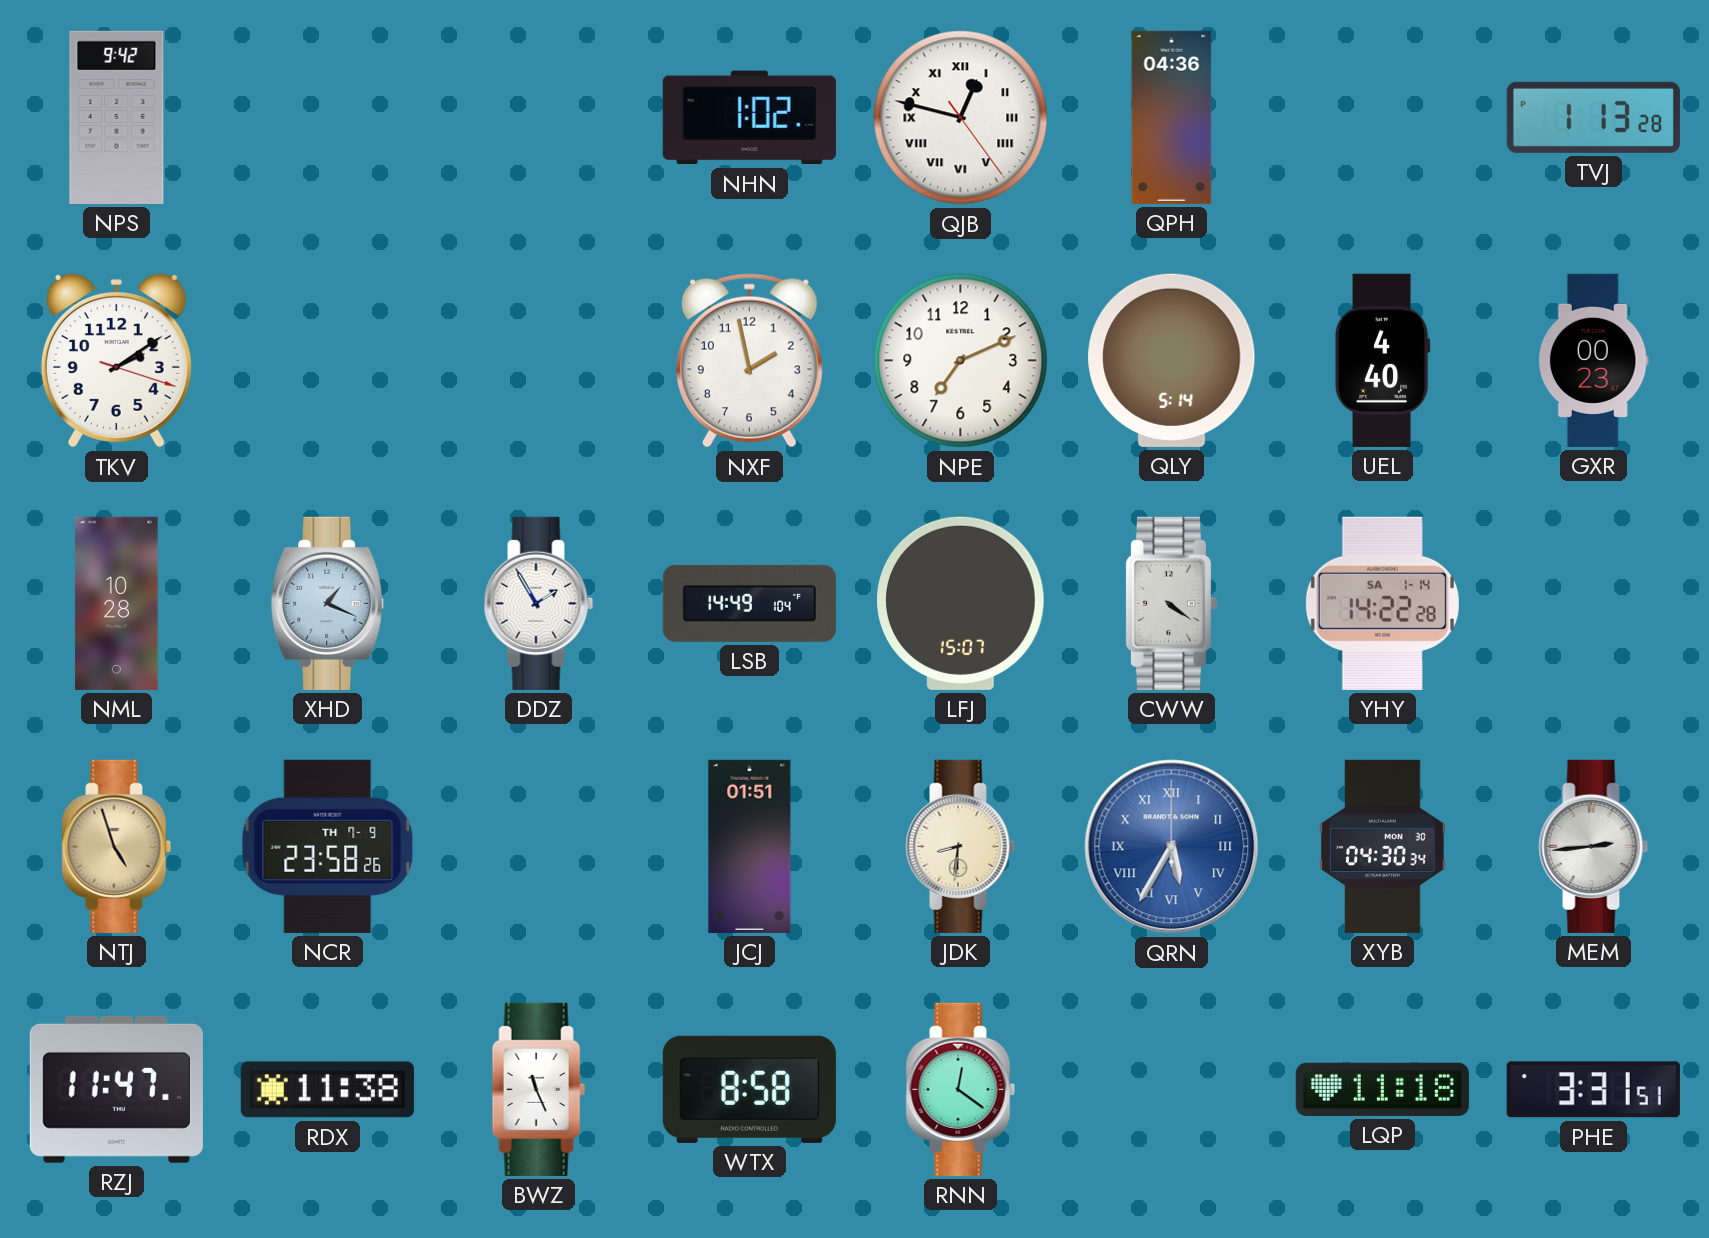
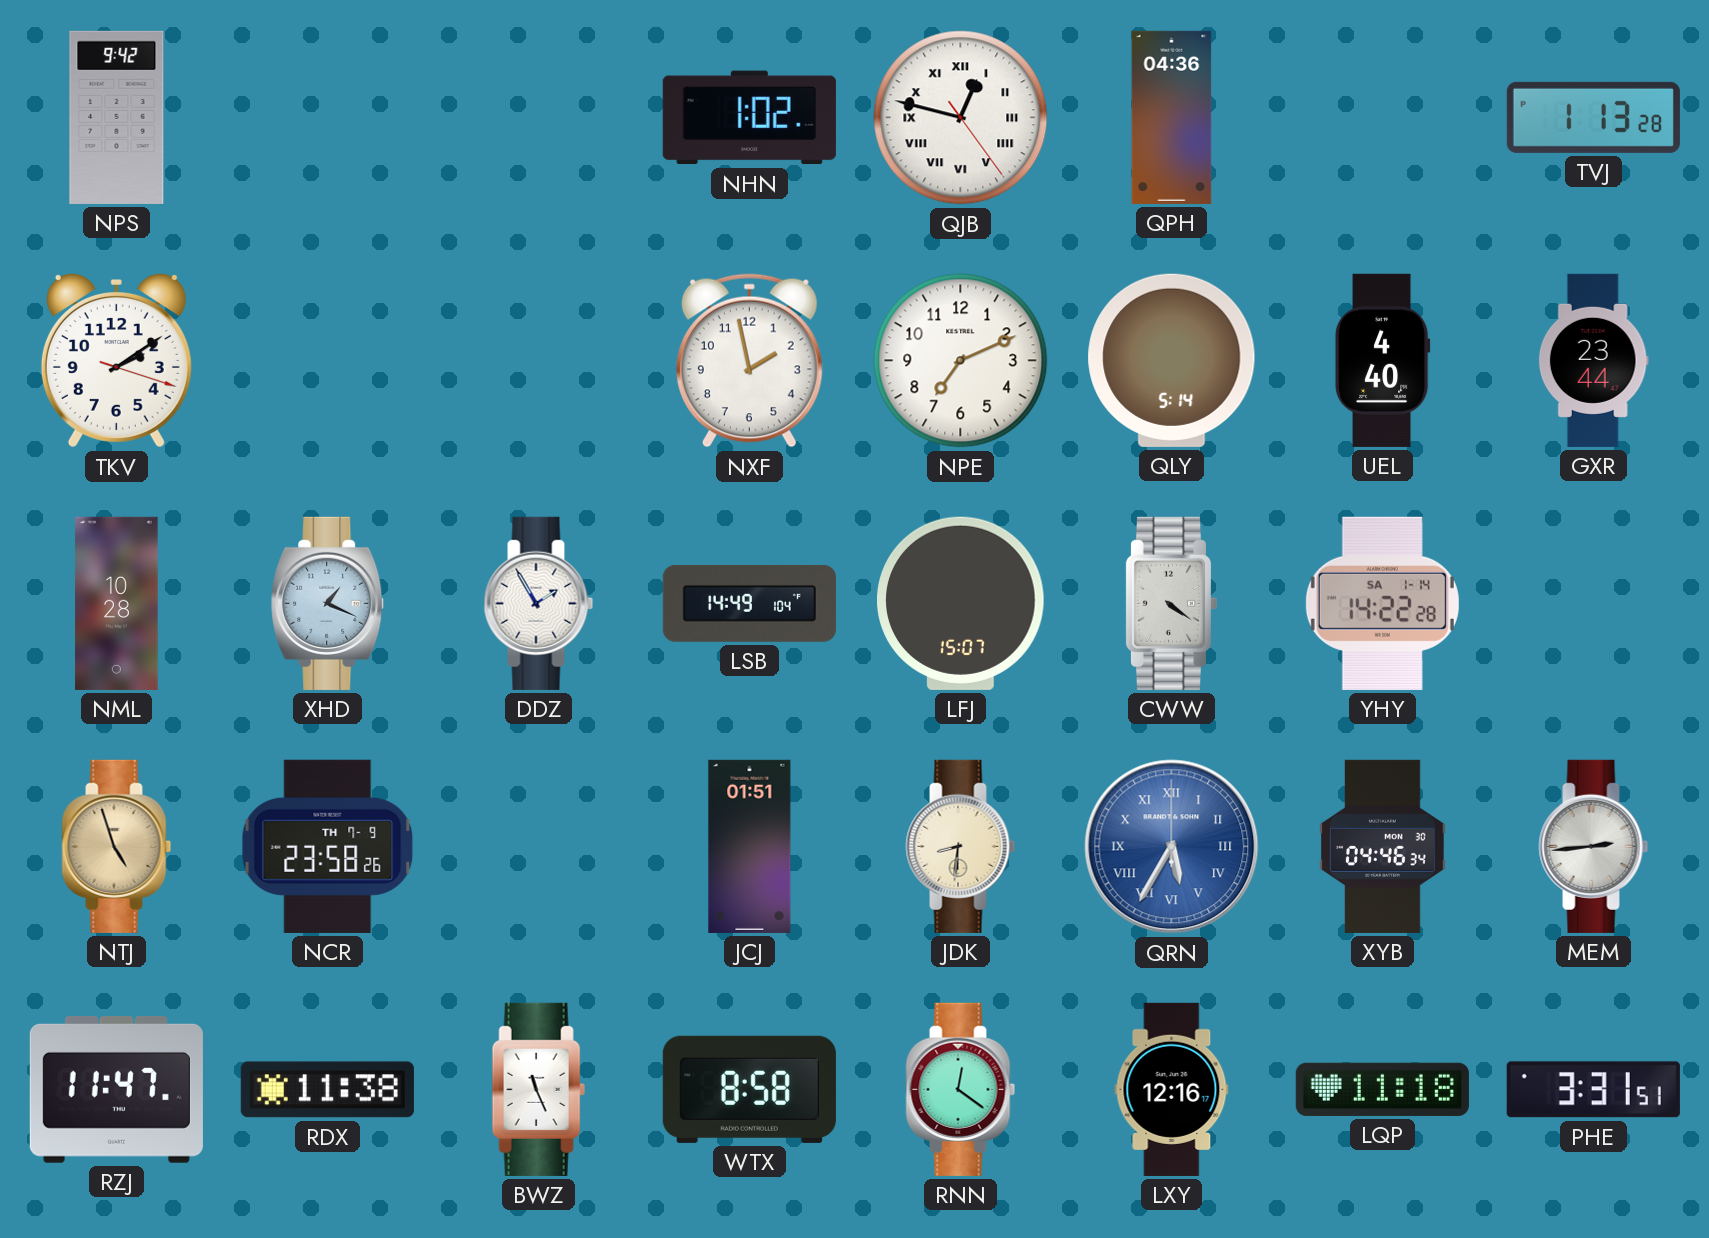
GXR: 00:23 -> 23:44 (1593, 360)
XYB: 04:30 -> 04:46 (1383, 846)
LXY: none -> 12:16 (1172, 1089)
